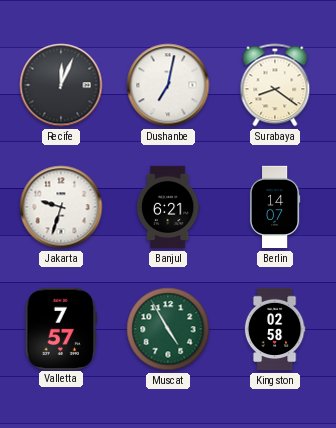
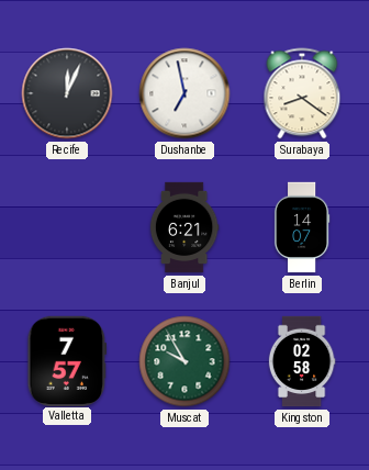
Dushanbe: 7:02 -> 6:58 (185, 93)
Jakarta: 9:33 -> none (61, 207)
Muscat: 4:55 -> 9:55 (185, 361)
